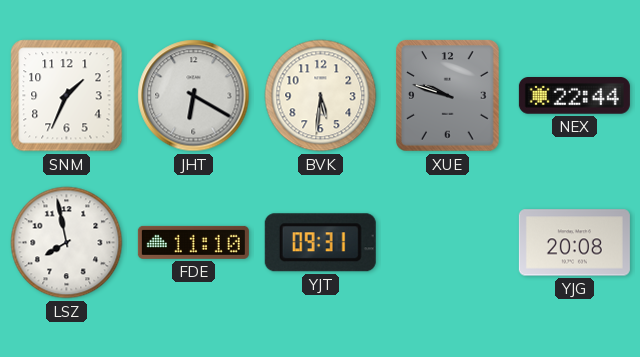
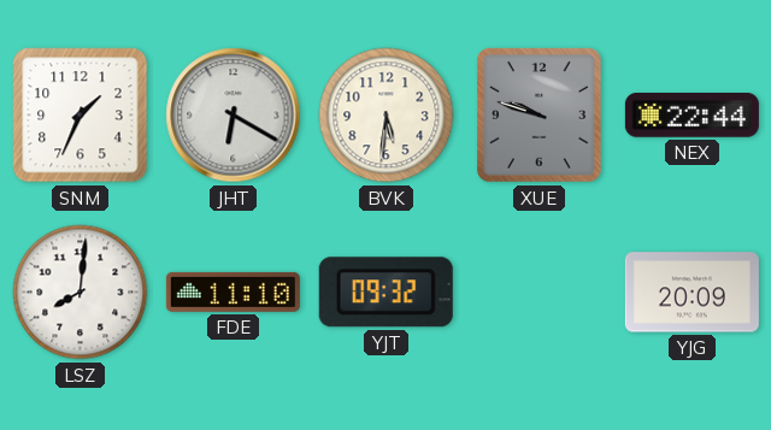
LSZ: 7:58 -> 8:01 (81, 293)
YJT: 09:31 -> 09:32 (385, 293)
YJG: 20:08 -> 20:09 (691, 293)
